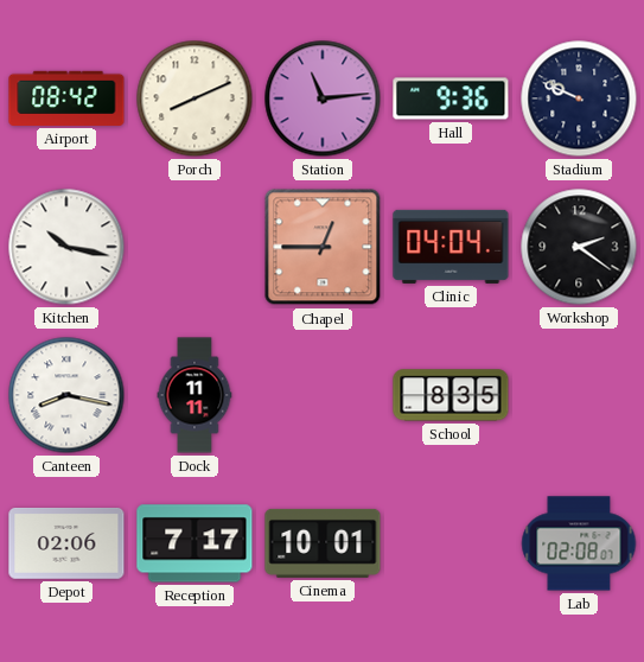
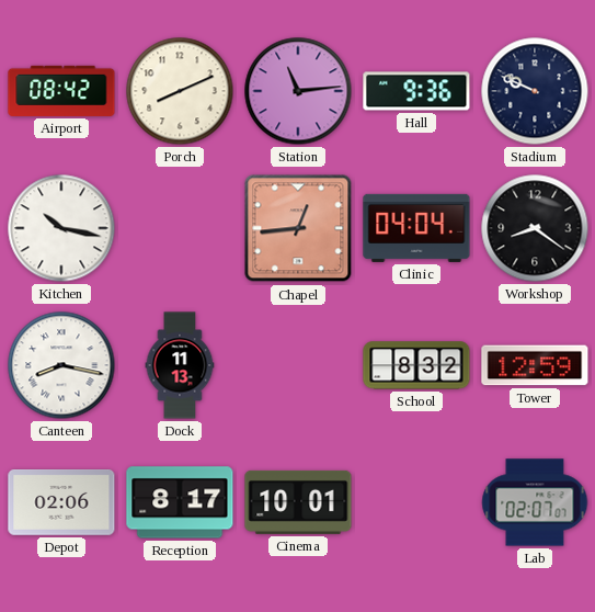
Chapel: 12:45 -> 12:44 (298, 228)
Workshop: 2:21 -> 8:21 (535, 228)
Dock: 11:11 -> 11:13 (180, 365)
School: 8:35 -> 8:32 (416, 365)
Tower: none -> 12:59 (535, 365)
Reception: 7:17 -> 8:17 (180, 502)
Lab: 02:08 -> 02:07 (535, 502)
